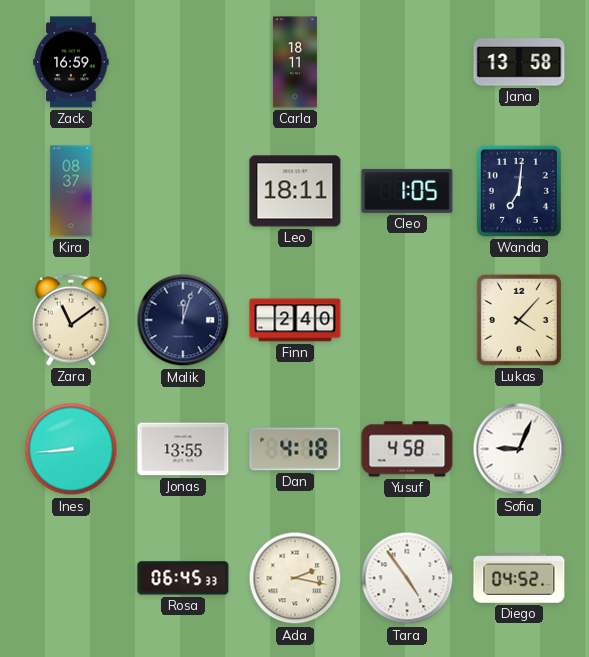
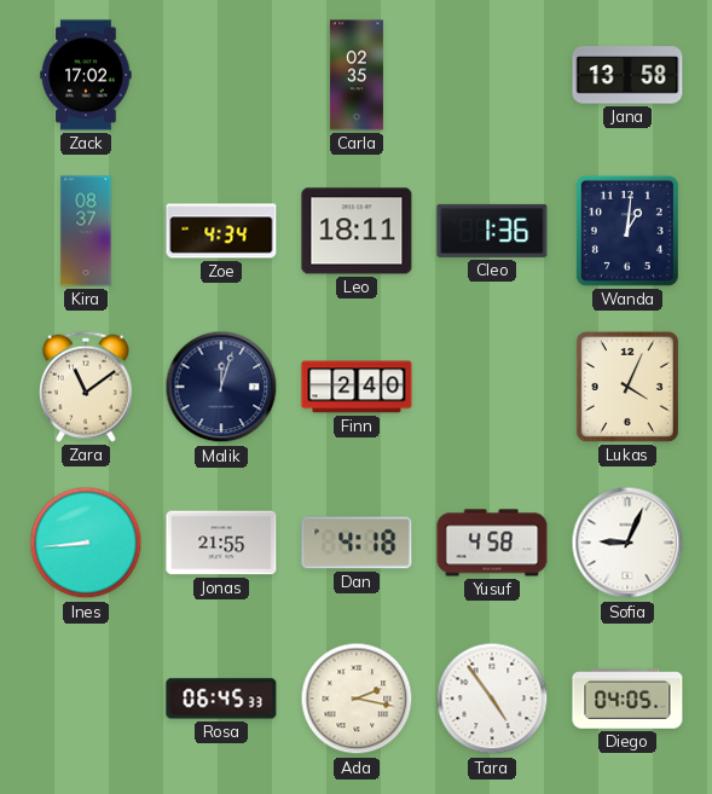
Zack: 16:59 -> 17:02 (86, 75)
Carla: 18:11 -> 02:35 (357, 75)
Zoe: none -> 4:34 (221, 231)
Cleo: 1:05 -> 1:36 (492, 231)
Wanda: 7:01 -> 1:01 (627, 231)
Lukas: 4:07 -> 4:04 (627, 387)
Jonas: 13:55 -> 21:55 (221, 543)
Diego: 04:52 -> 04:05 (627, 699)
